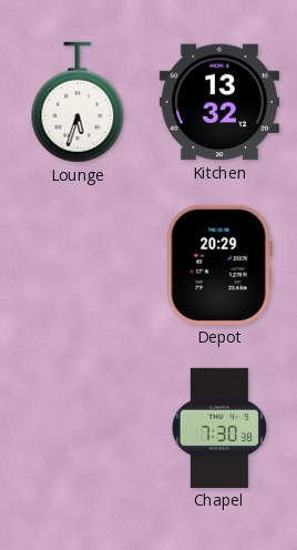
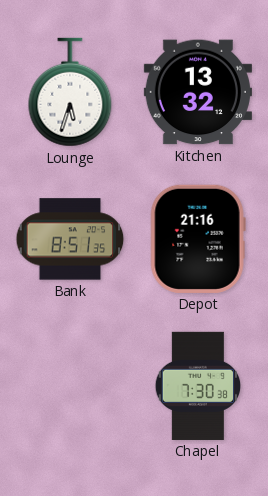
Bank: none -> 8:51 (70, 239)
Depot: 20:29 -> 21:16 (198, 239)
